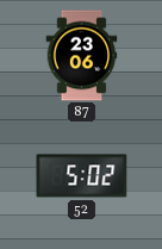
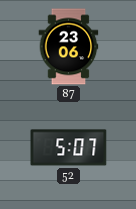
52: 5:02 -> 5:07 (69, 148)
